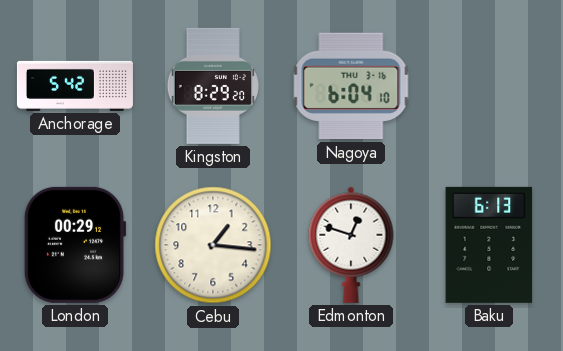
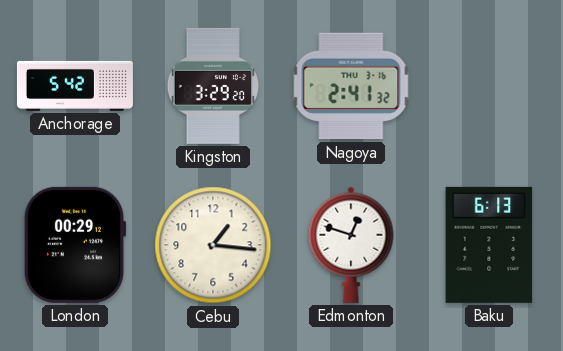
Kingston: 8:29 -> 3:29 (212, 86)
Nagoya: 6:04 -> 2:41 (351, 86)
